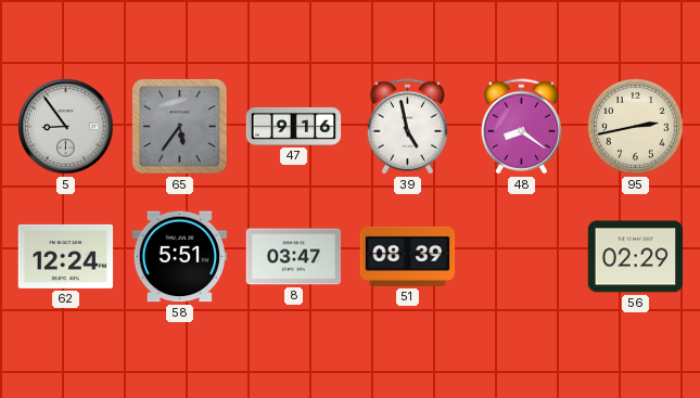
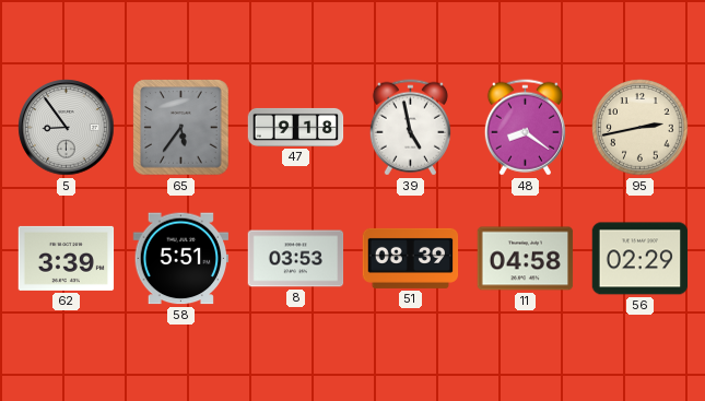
47: 9:16 -> 9:18 (296, 127)
62: 12:24 -> 3:39 (67, 258)
8: 03:47 -> 03:53 (296, 259)
11: none -> 04:58 (526, 259)
